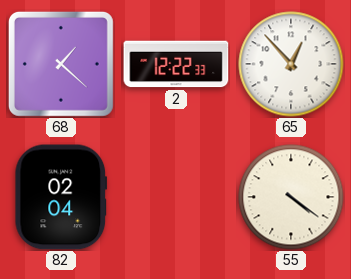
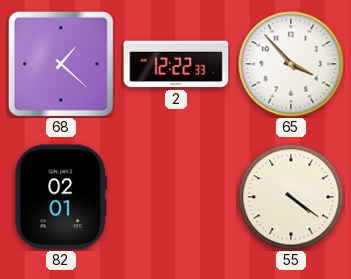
65: 12:53 -> 3:53 (291, 64)
82: 02:04 -> 02:01 (61, 197)
